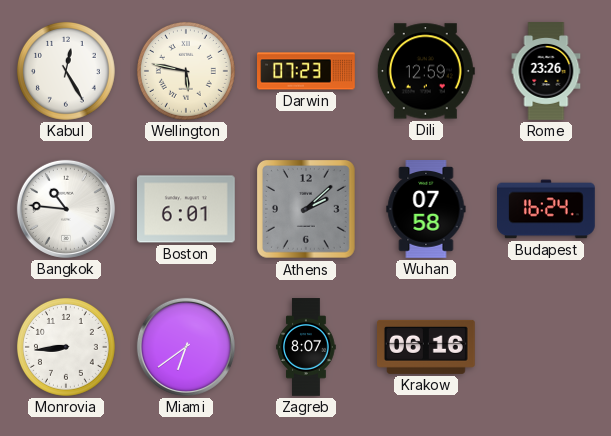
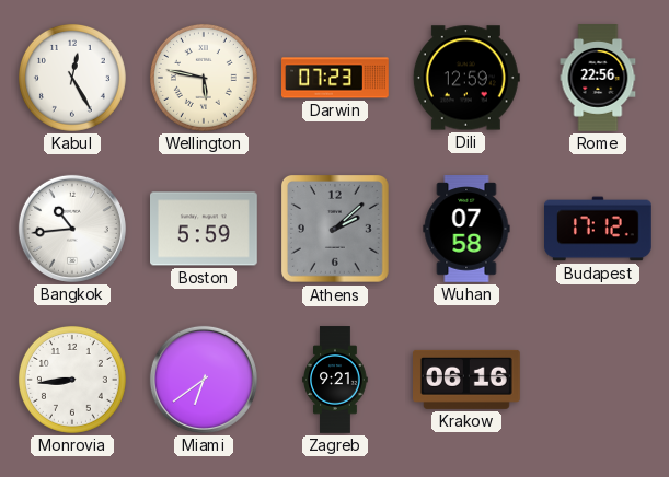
Rome: 23:26 -> 22:56 (598, 78)
Bangkok: 10:46 -> 10:44 (72, 229)
Boston: 6:01 -> 5:59 (205, 229)
Budapest: 16:24 -> 17:12 (599, 229)
Zagreb: 8:07 -> 9:21 (335, 380)
